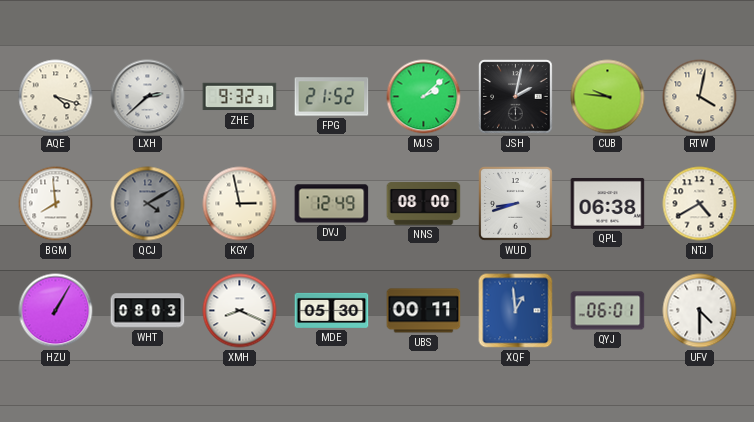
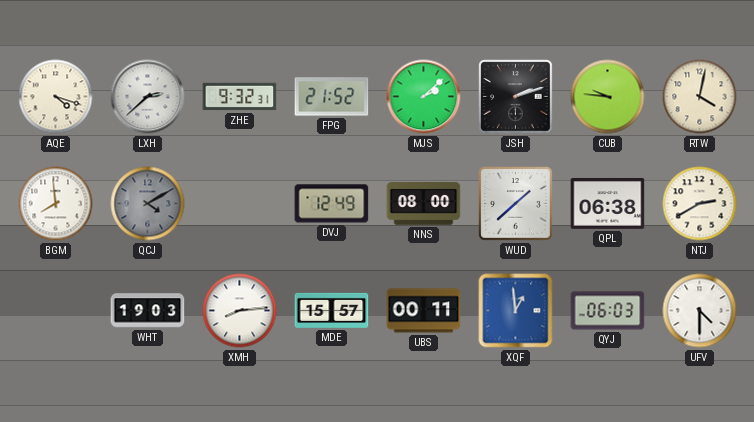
JSH: 2:02 -> 2:12 (516, 97)
KGY: 2:58 -> none (240, 204)
WUD: 8:42 -> 1:38 (516, 204)
NTJ: 4:40 -> 2:40 (700, 204)
HZU: 1:05 -> none (56, 311)
WHT: 08:03 -> 19:03 (148, 311)
XMH: 8:19 -> 8:14 (240, 311)
MDE: 05:30 -> 15:57 (332, 310)
QYJ: 06:01 -> 06:03 (608, 311)
